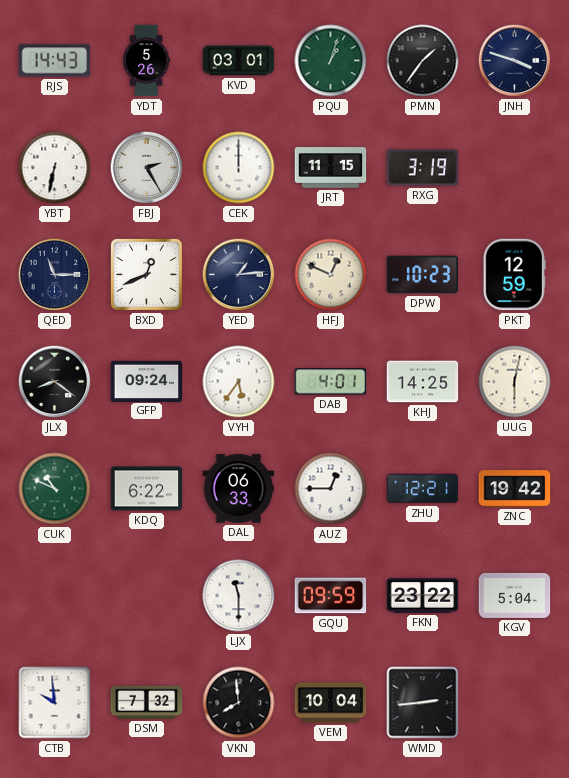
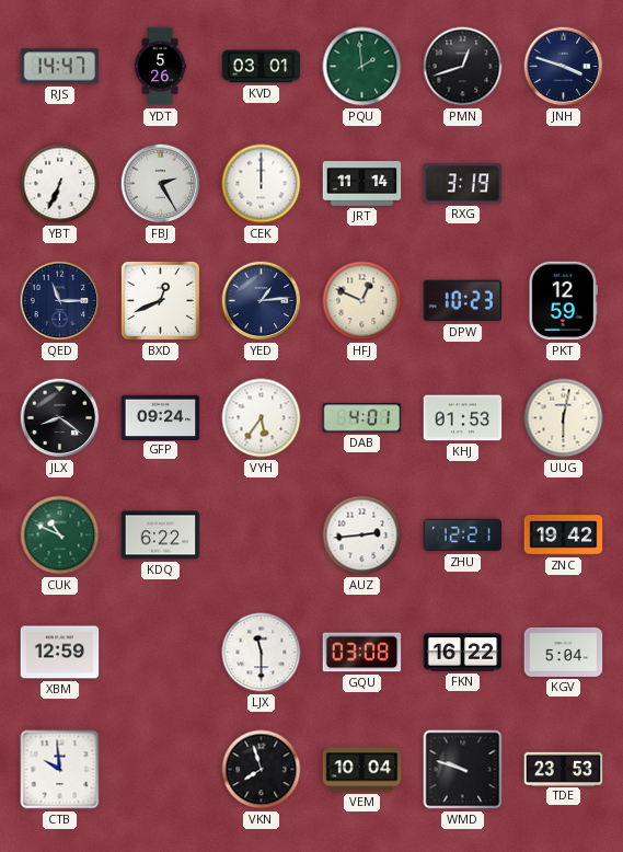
RJS: 14:43 -> 14:47 (60, 67)
PQU: 1:03 -> 1:59 (362, 67)
PMN: 1:36 -> 12:42 (463, 67)
YBT: 6:32 -> 6:34 (60, 184)
JRT: 11:15 -> 11:14 (362, 184)
KHJ: 14:25 -> 01:53 (463, 418)
DAL: 06:33 -> none (239, 489)
AUZ: 12:45 -> 2:44 (362, 536)
XBM: none -> 12:59 (60, 653)
GQU: 09:59 -> 03:08 (362, 653)
FKN: 23:22 -> 16:22 (463, 653)
DSM: 7:32 -> none (147, 702)
VKN: 7:59 -> 7:57 (262, 770)
WMD: 2:44 -> 9:48 (463, 770)
TDE: none -> 23:53 (564, 769)
